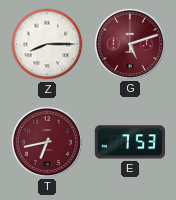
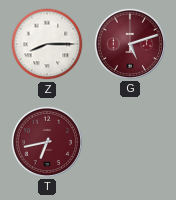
E: 7:53 -> none (129, 142)
